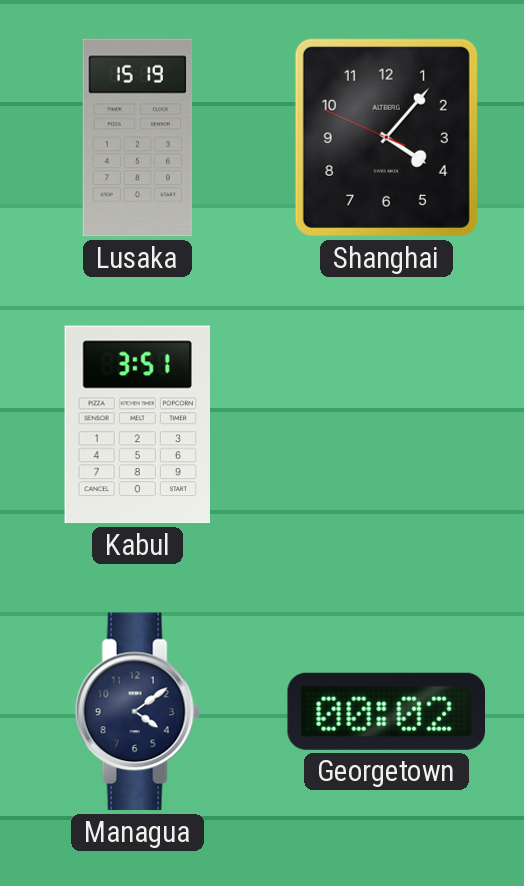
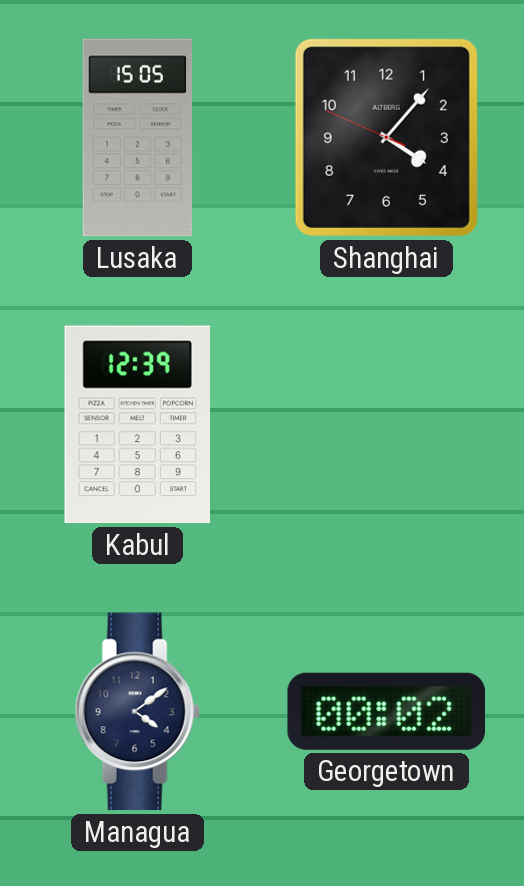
Lusaka: 15:19 -> 15:05 (138, 138)
Kabul: 3:51 -> 12:39 (137, 425)
